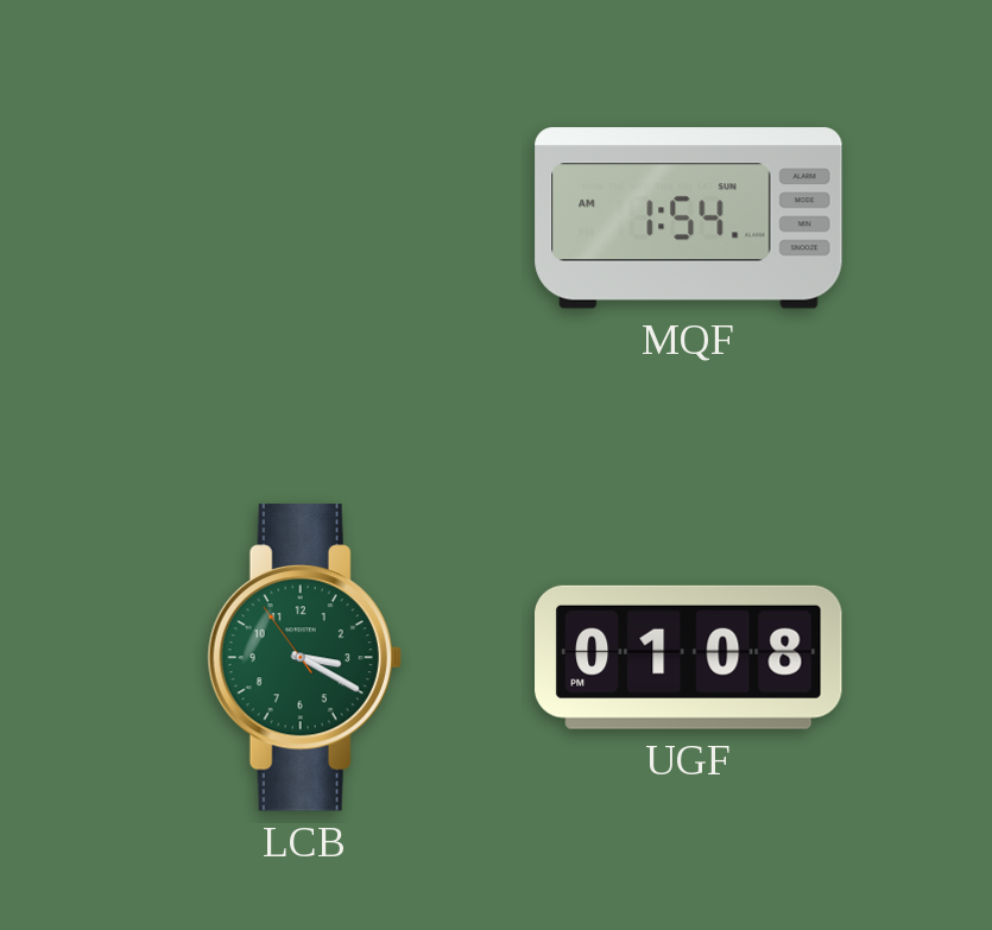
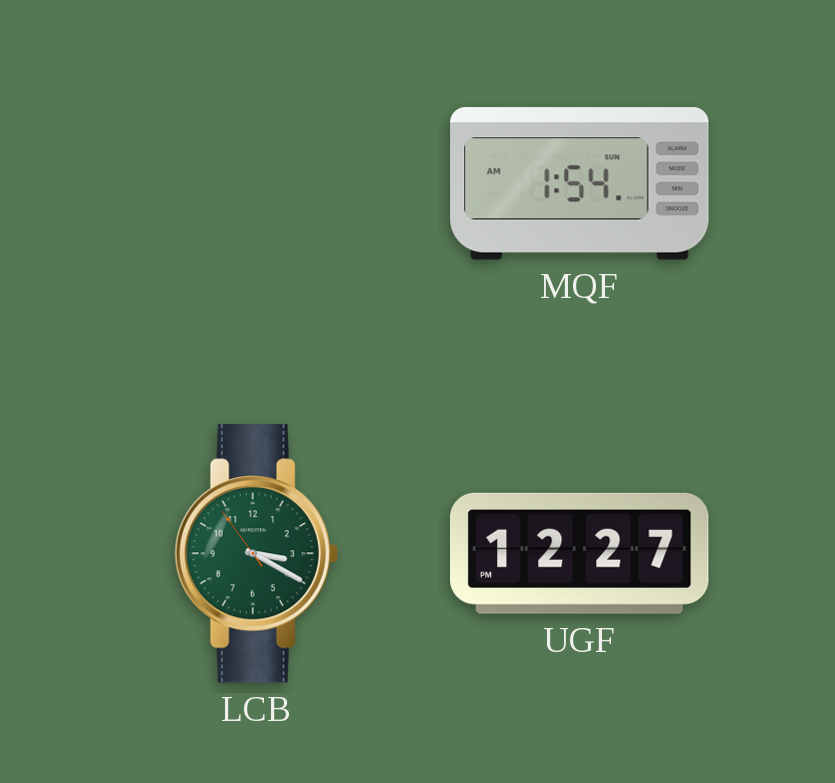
UGF: 01:08 -> 12:27 (580, 553)
